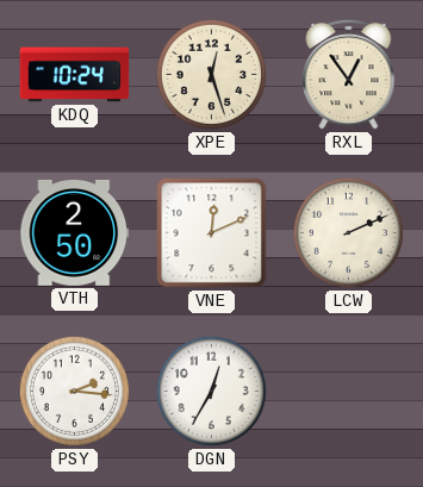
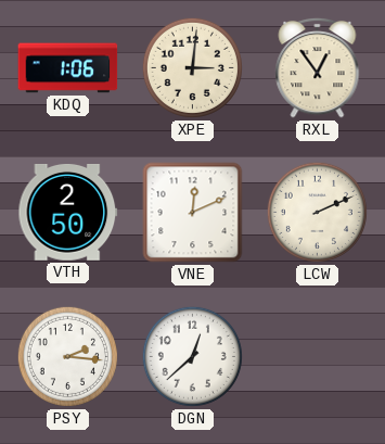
KDQ: 10:24 -> 1:06 (68, 68)
XPE: 12:27 -> 3:01 (192, 67)
DGN: 12:35 -> 12:38 (192, 356)
